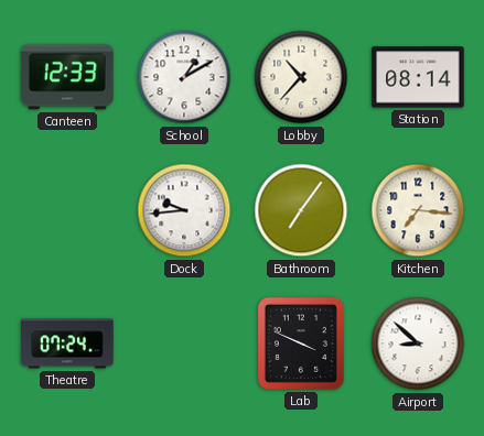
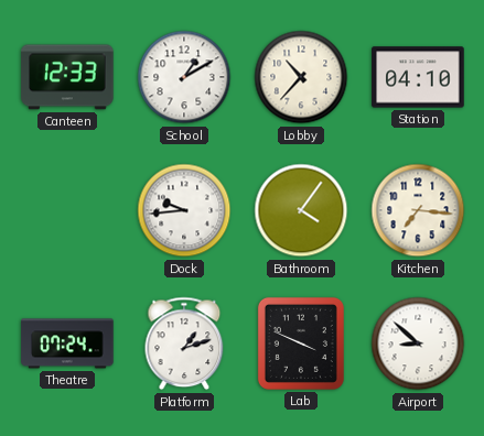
Station: 08:14 -> 04:10 (418, 77)
Bathroom: 7:06 -> 4:06 (301, 210)
Platform: none -> 1:12 (184, 344)
